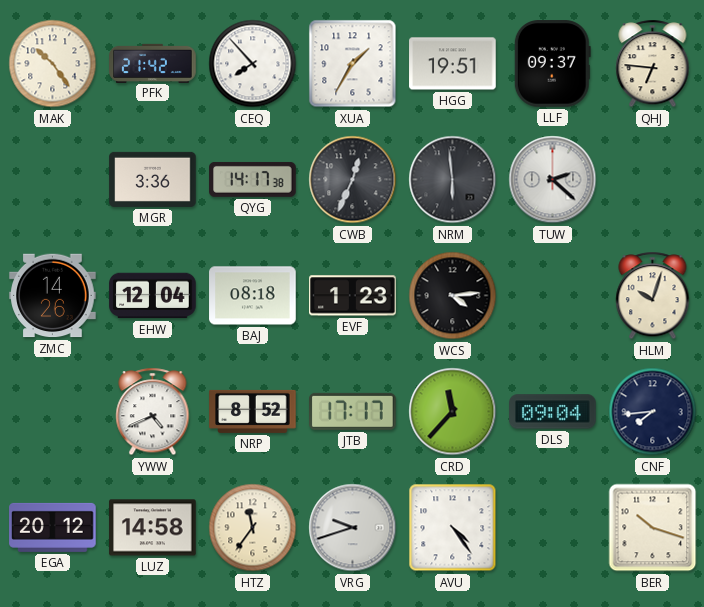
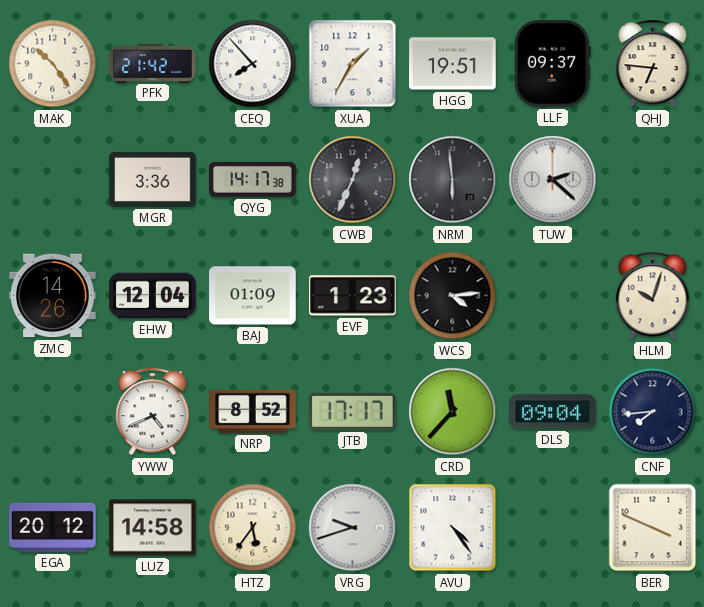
BAJ: 08:18 -> 01:09 (253, 296)
HTZ: 11:36 -> 5:36 (253, 528)
BER: 10:18 -> 3:49 (653, 528)
